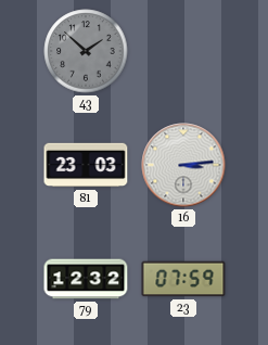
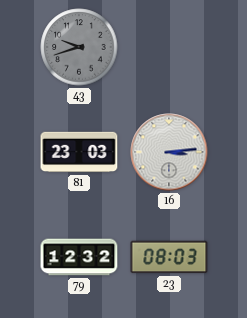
43: 1:52 -> 9:42 (79, 47)
23: 07:59 -> 08:03 (169, 257)
